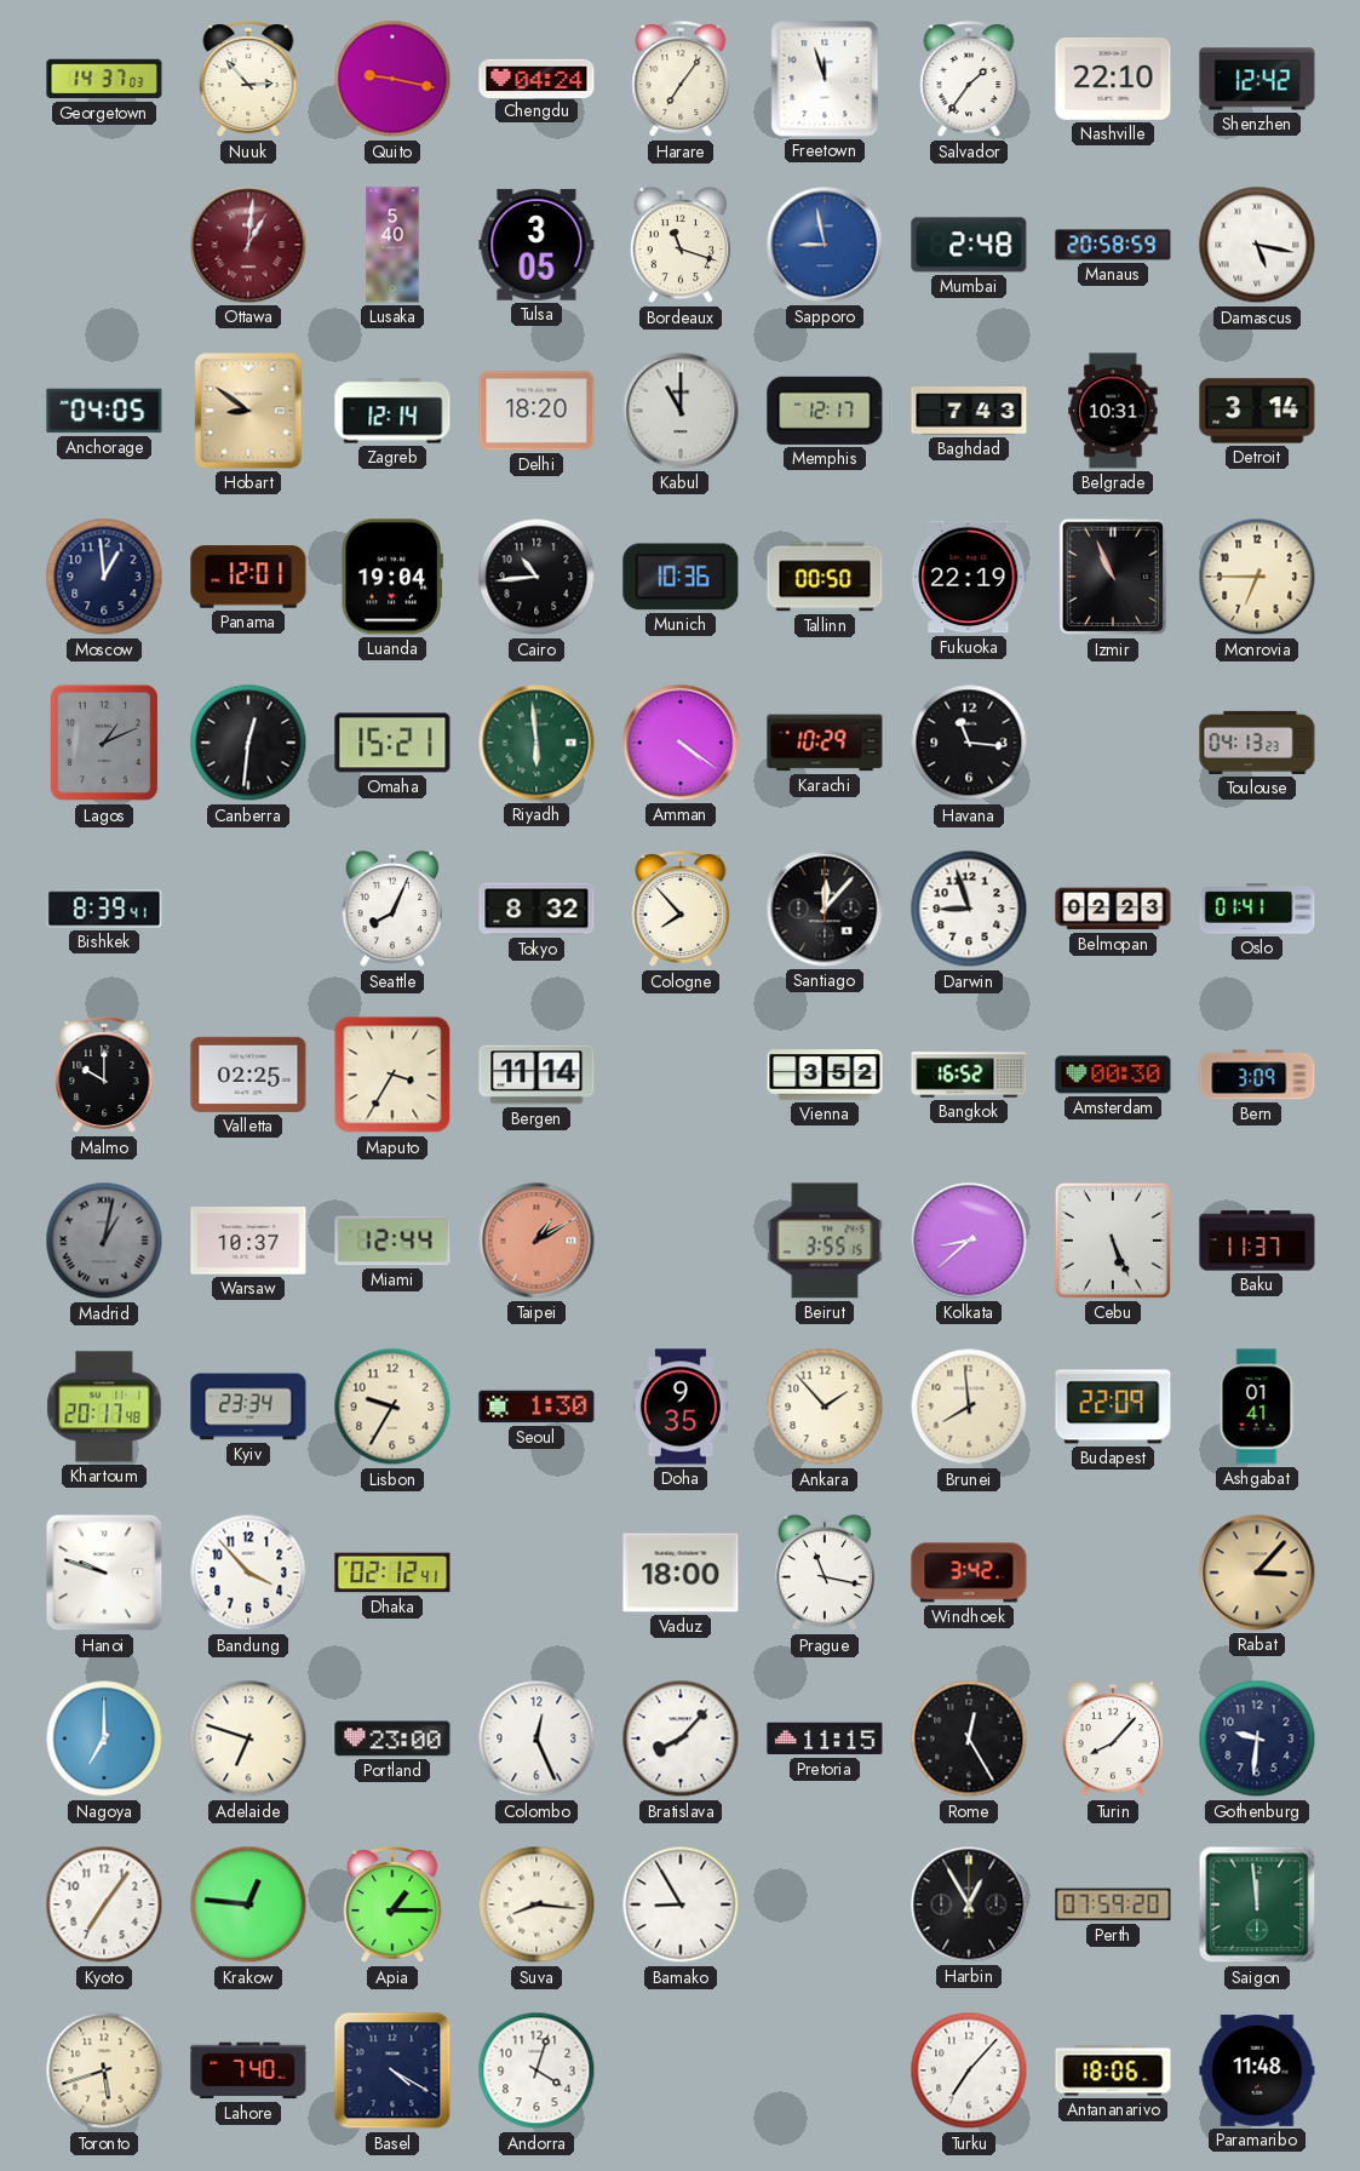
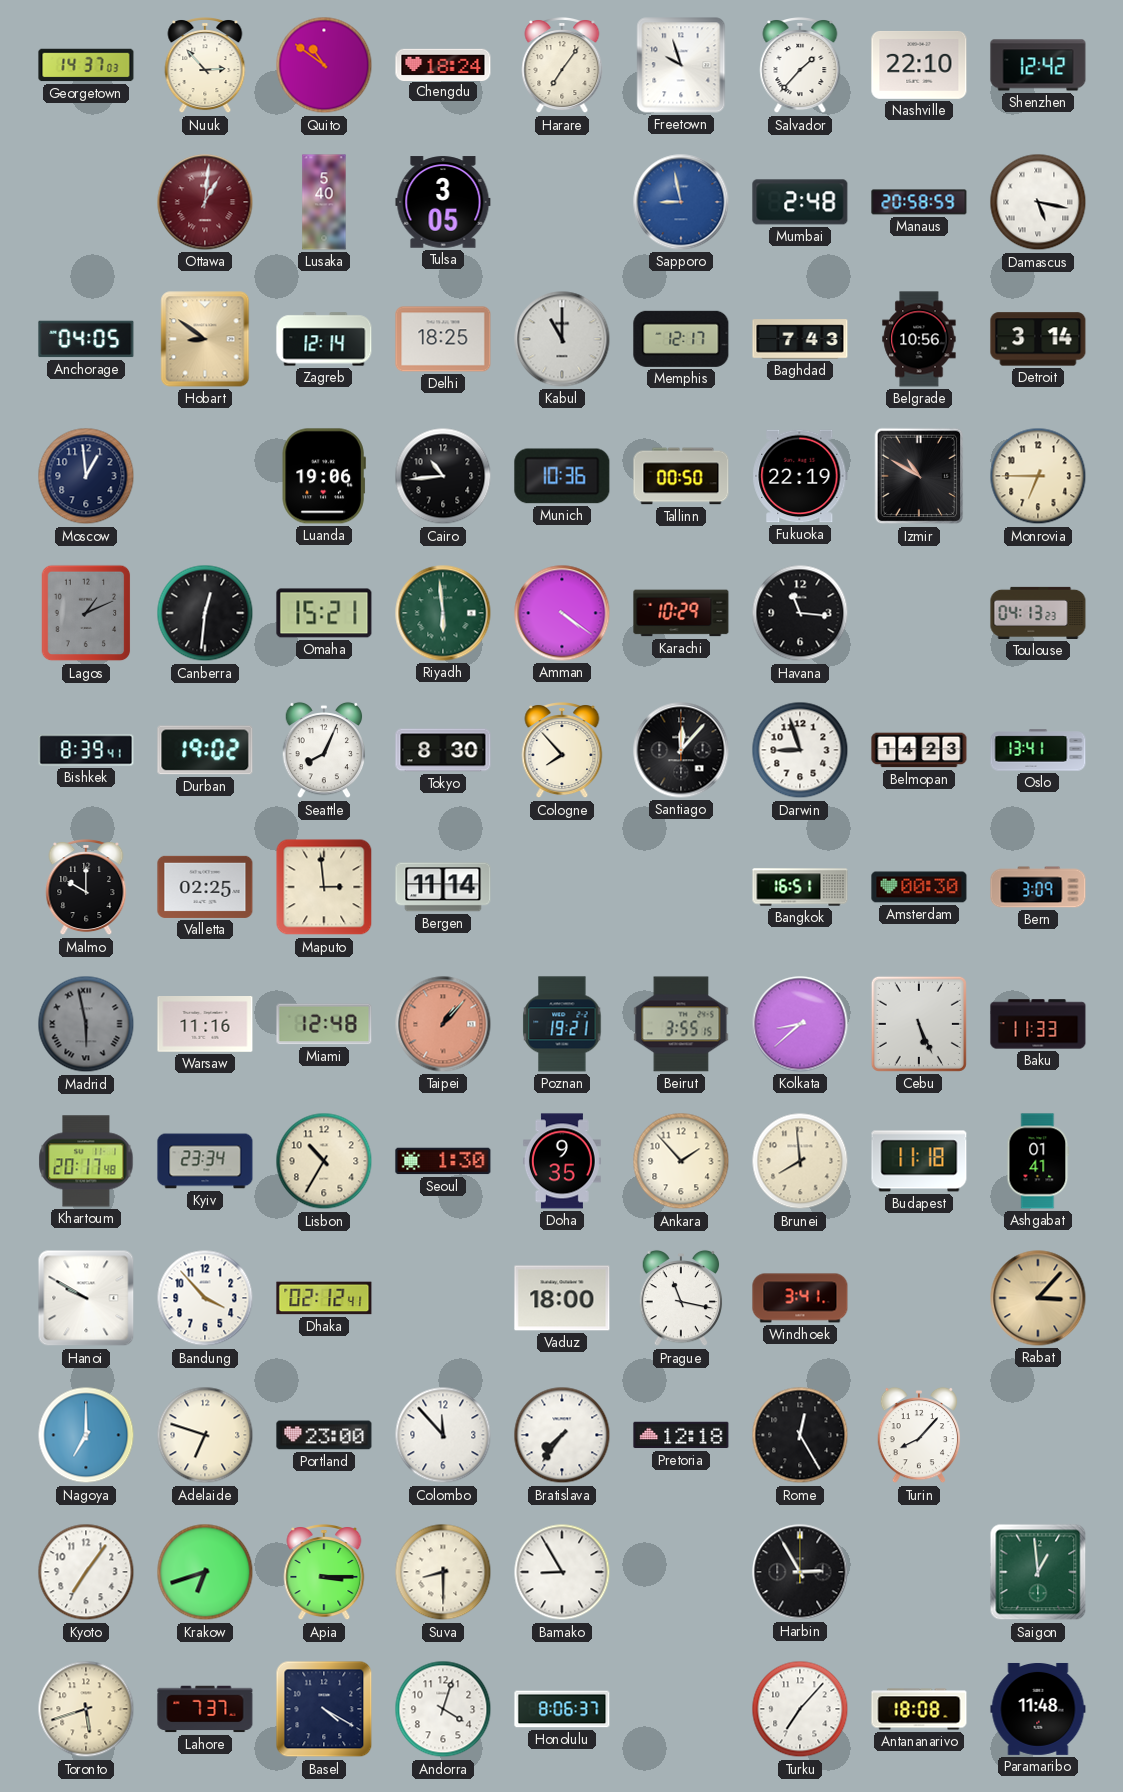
Quito: 9:17 -> 10:51 (324, 65)
Chengdu: 04:24 -> 18:24 (443, 64)
Freetown: 11:57 -> 9:57 (681, 65)
Salvador: 1:36 -> 1:37 (800, 66)
Bordeaux: 11:18 -> none (681, 245)
Delhi: 18:20 -> 18:25 (443, 339)
Belgrade: 10:31 -> 10:56 (919, 339)
Panama: 12:01 -> none (248, 577)
Luanda: 19:04 -> 19:06 (324, 476)
Izmir: 10:56 -> 10:50 (919, 476)
Durban: none -> 19:02 (205, 750)
Tokyo: 8:32 -> 8:30 (443, 750)
Belmopan: 02:23 -> 14:23 (919, 750)
Oslo: 01:41 -> 13:41 (1038, 750)
Maputo: 3:35 -> 2:59 (324, 887)
Vienna: 3:52 -> none (825, 1075)
Bangkok: 16:52 -> 16:51 (800, 887)
Madrid: 1:02 -> 5:58 (86, 1024)
Warsaw: 10:37 -> 11:16 (205, 1025)
Miami: 12:44 -> 12:48 (324, 1024)
Taipei: 1:10 -> 1:07 (443, 1024)
Poznan: none -> 19:21 (562, 1024)
Baku: 11:37 -> 11:33 (1038, 1024)
Lisbon: 9:35 -> 10:35 (324, 1161)
Budapest: 22:09 -> 11:18 (919, 1161)
Hanoi: 9:48 -> 9:50 (86, 1298)
Windhoek: 3:42 -> 3:41 (800, 1298)
Colombo: 12:26 -> 11:53 (443, 1435)
Bratislava: 8:07 -> 7:36 (562, 1435)
Pretoria: 11:15 -> 12:18 (681, 1435)
Gothenburg: 9:31 -> none (1257, 1738)
Krakow: 12:46 -> 6:42 (205, 1572)
Apia: 1:15 -> 3:15 (324, 1573)
Suva: 8:16 -> 8:30 (443, 1572)
Harbin: 12:55 -> 2:55 (800, 1572)
Perth: 07:59 -> none (1113, 1904)
Saigon: 11:59 -> 12:59 (1038, 1572)
Lahore: 7:40 -> 7:37 (205, 1709)
Honolulu: none -> 8:06 (562, 1709)
Antananarivo: 18:06 -> 18:08 (919, 1709)
